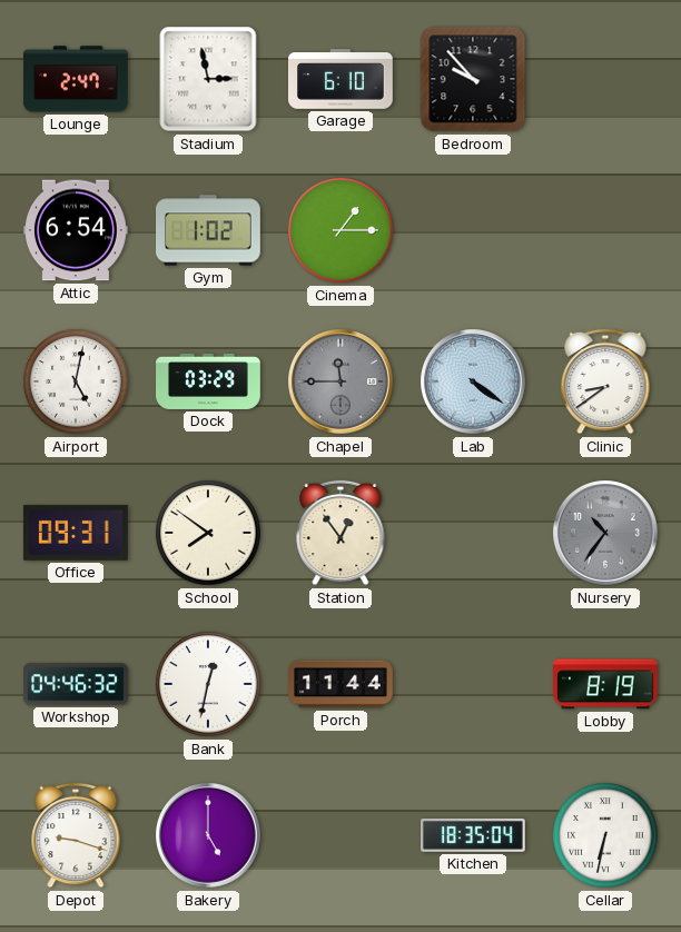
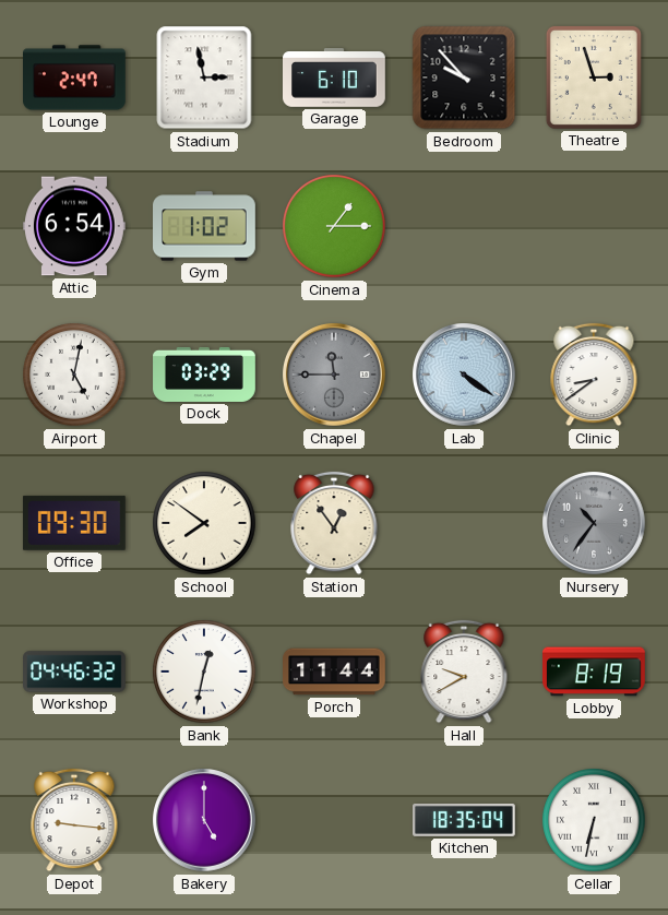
Theatre: none -> 2:57 (594, 78)
Office: 09:31 -> 09:30 (74, 523)
Hall: none -> 9:40 (464, 672)
Depot: 9:18 -> 9:16 (74, 820)
